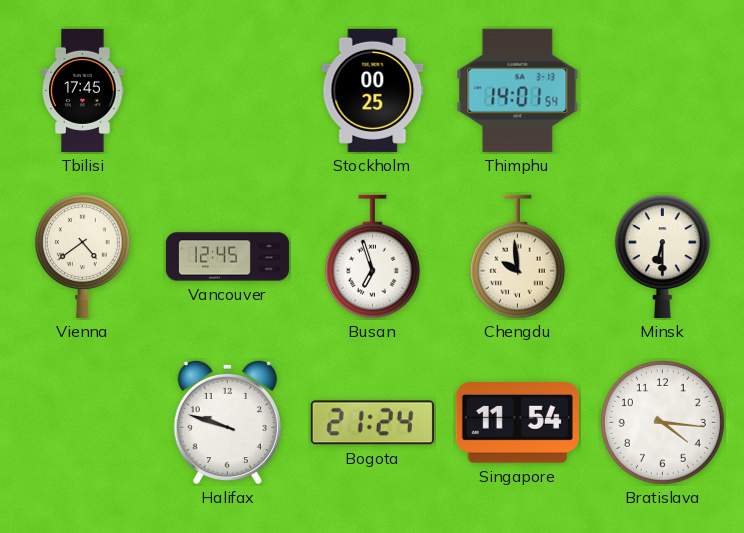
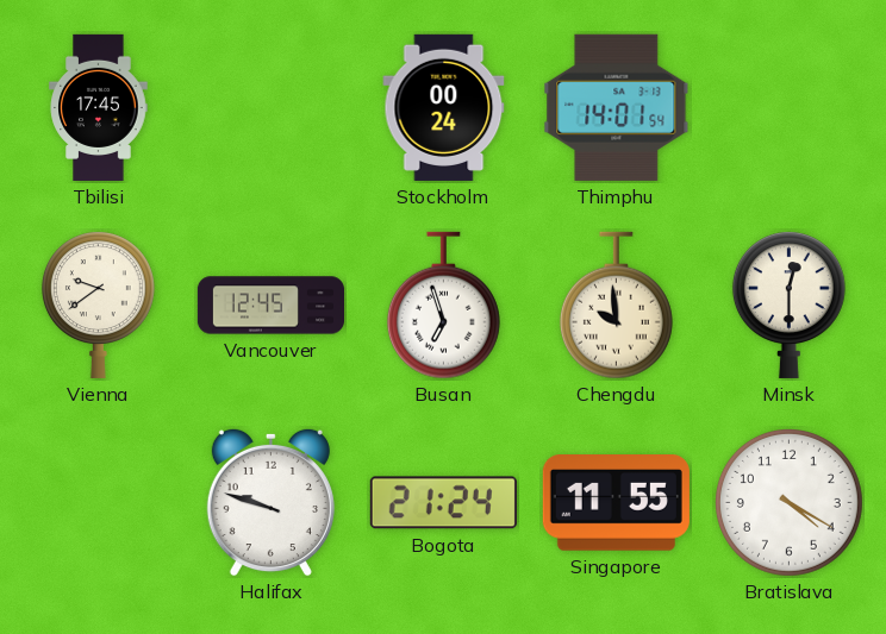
Stockholm: 00:25 -> 00:24 (444, 107)
Vienna: 4:39 -> 9:39 (98, 305)
Minsk: 6:30 -> 12:30 (788, 305)
Singapore: 11:54 -> 11:55 (616, 503)
Bratislava: 4:16 -> 4:20 (788, 502)
